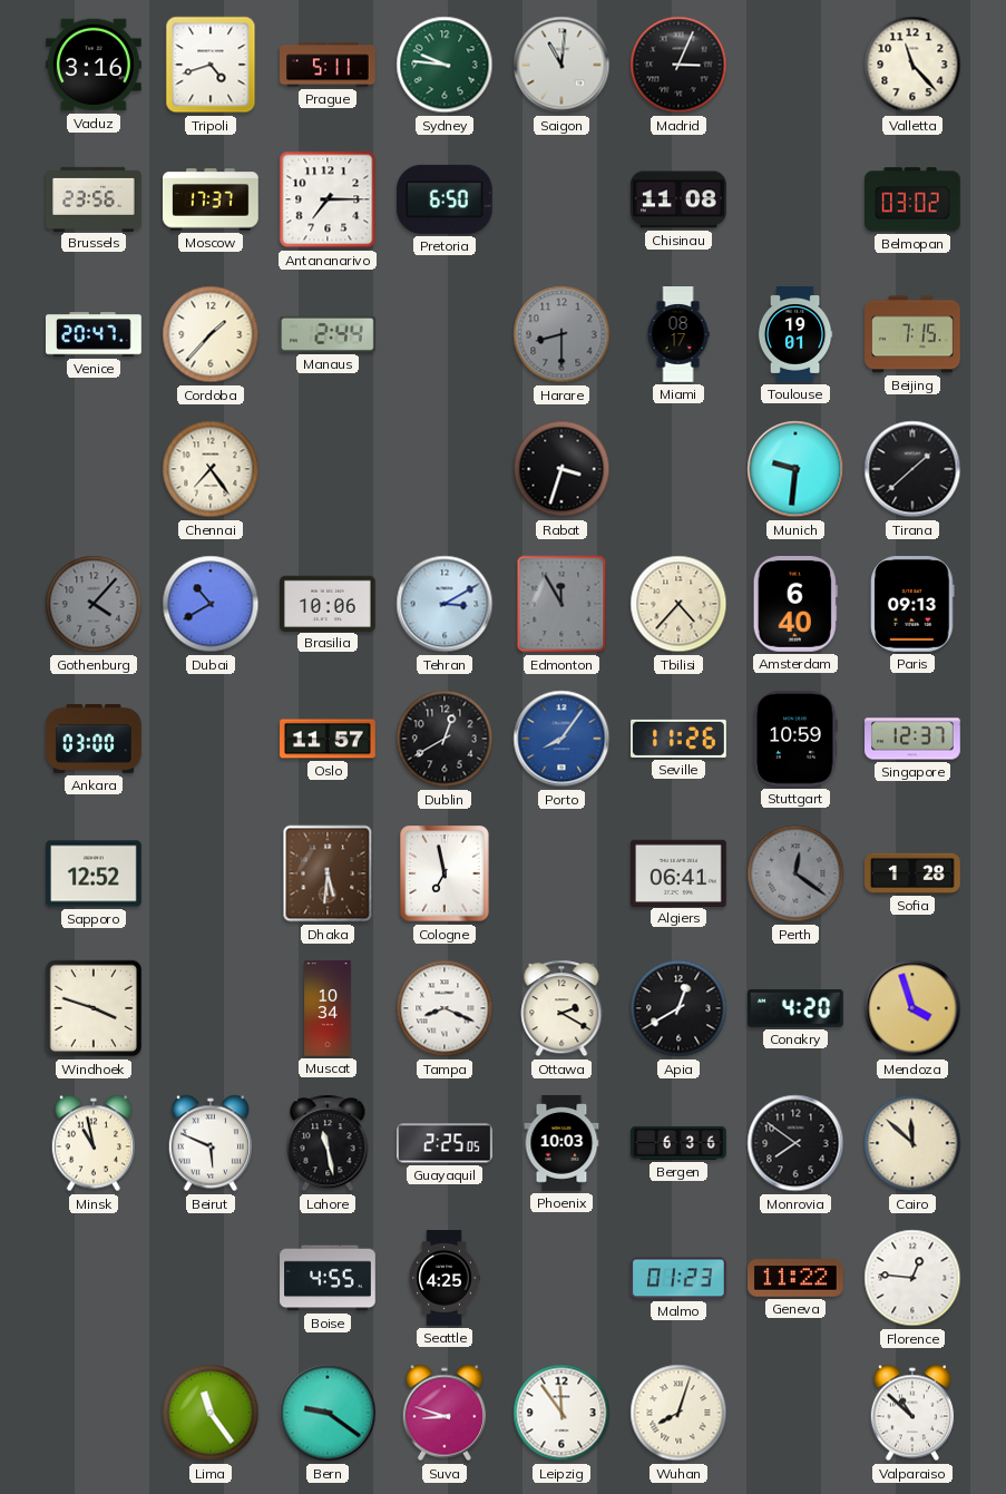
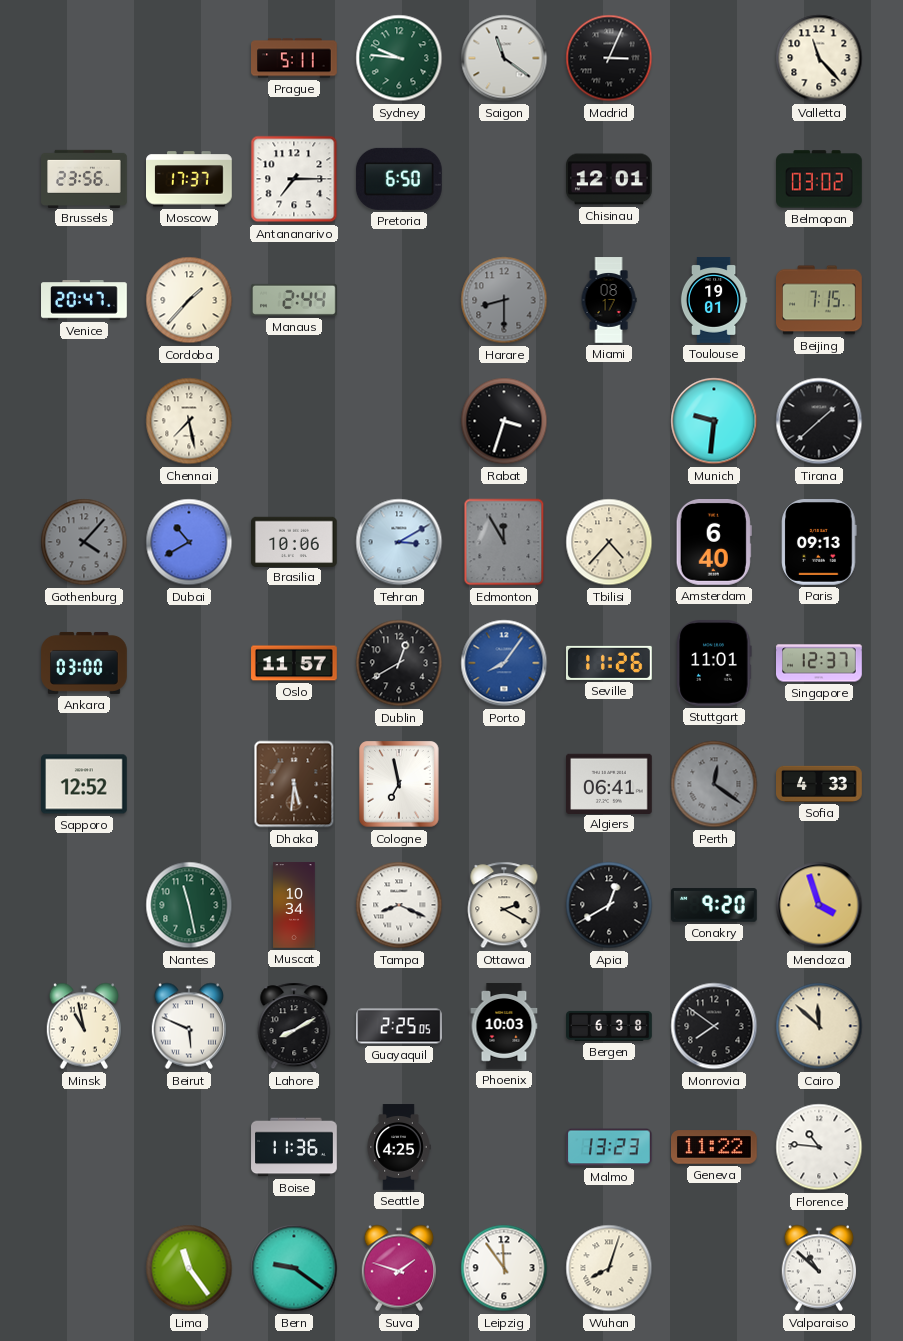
Vaduz: 3:16 -> none (95, 65)
Tripoli: 4:42 -> none (211, 65)
Saigon: 11:01 -> 11:21 (504, 58)
Chisinau: 11:08 -> 12:01 (610, 179)
Chennai: 7:24 -> 7:28 (189, 421)
Stuttgart: 10:59 -> 11:01 (714, 664)
Sofia: 1:28 -> 4:33 (819, 784)
Windhoek: 3:48 -> none (94, 1008)
Nantes: none -> 11:28 (189, 905)
Conakry: 4:20 -> 9:20 (715, 905)
Lahore: 11:28 -> 8:10 (294, 1026)
Bergen: 6:36 -> 6:38 (609, 1026)
Boise: 4:55 -> 11:36 (294, 1147)
Malmo: 01:23 -> 13:23 (609, 1147)
Florence: 12:46 -> 10:46 (819, 1147)
Suva: 8:48 -> 1:48 (398, 1268)
